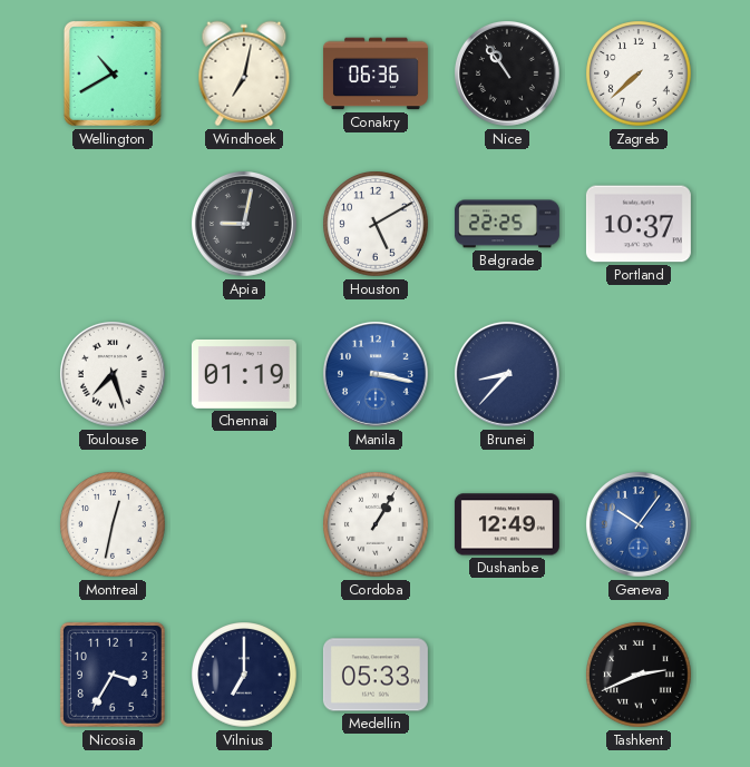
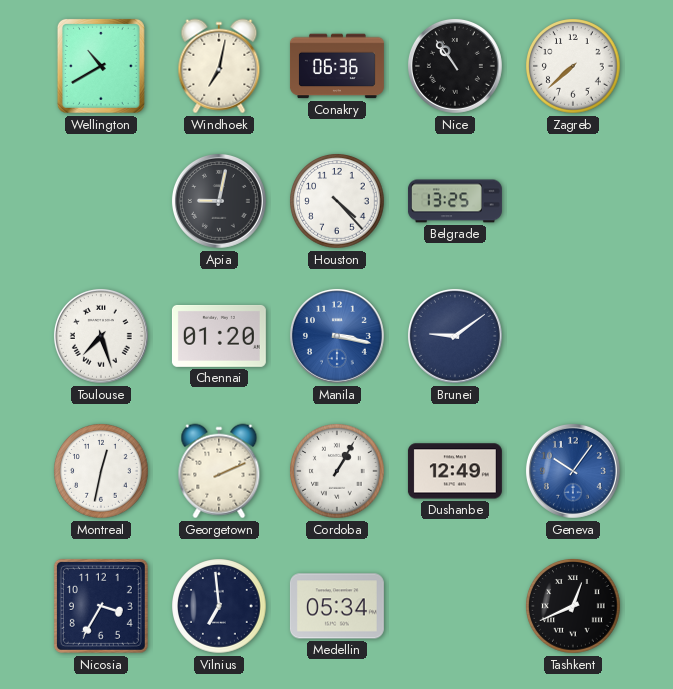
Houston: 5:10 -> 4:23 (337, 201)
Belgrade: 22:25 -> 13:25 (455, 201)
Portland: 10:37 -> none (639, 224)
Chennai: 01:19 -> 01:20 (219, 336)
Brunei: 8:37 -> 9:09 (455, 336)
Georgetown: none -> 2:11 (219, 471)
Vilnius: 7:00 -> 6:59 (219, 606)
Medellin: 05:33 -> 05:34 (337, 606)
Tashkent: 2:41 -> 12:41 (573, 606)
